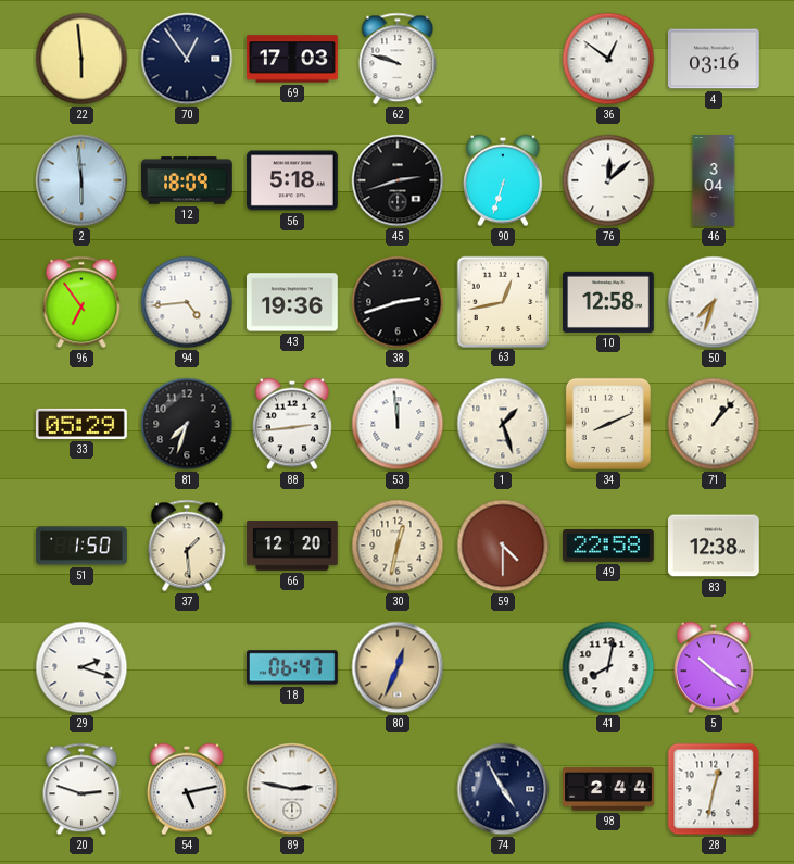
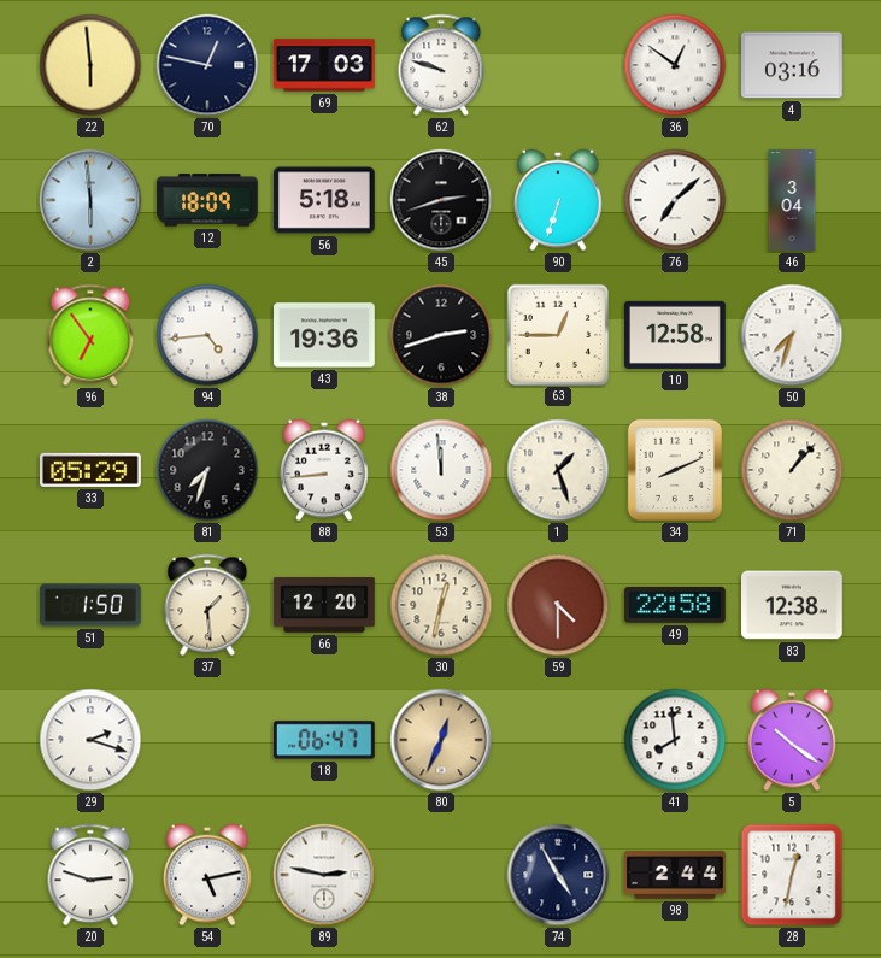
70: 12:54 -> 12:47 (207, 65)
76: 12:08 -> 7:08 (675, 200)
63: 12:43 -> 12:45 (557, 334)
88: 2:44 -> 8:44 (325, 470)
41: 8:02 -> 7:59 (675, 740)
